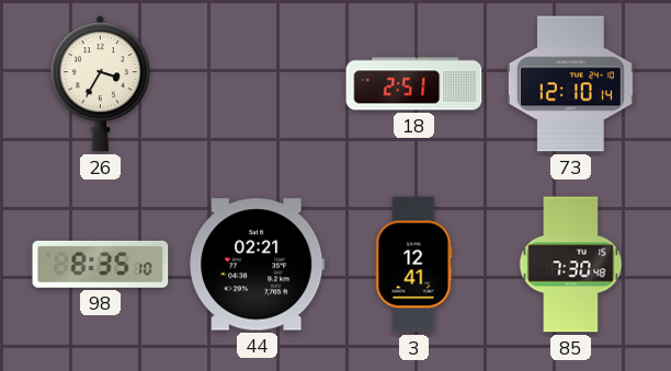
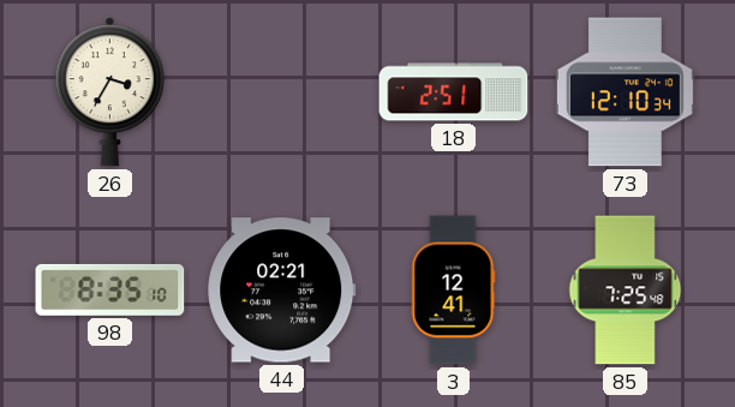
73: 12:10:14 -> 12:10:34 (625, 92)
85: 7:30 -> 7:25 (626, 291)
